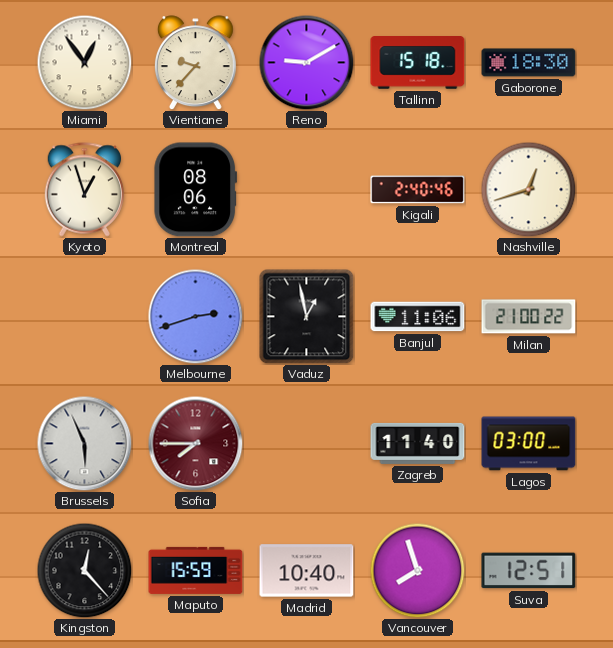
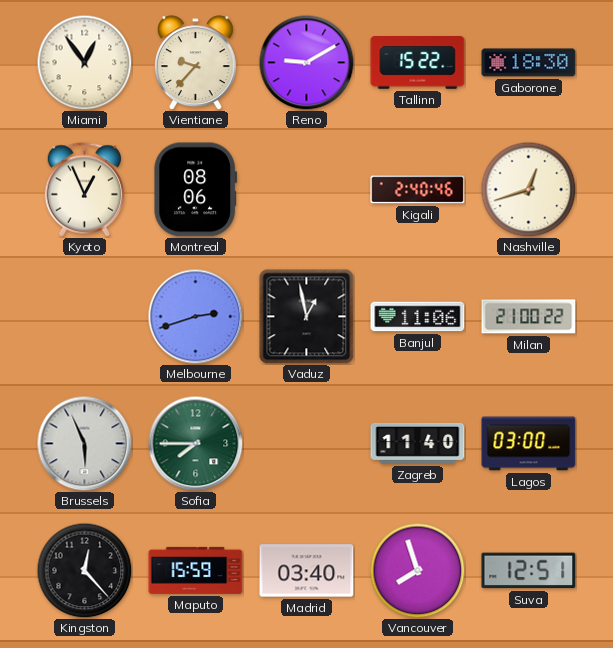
Tallinn: 15:18 -> 15:22 (418, 63)
Kyoto: 12:57 -> 12:56 (85, 190)
Sofia dial: burgundy -> green (195, 443)
Madrid: 10:40 -> 03:40 (307, 571)
